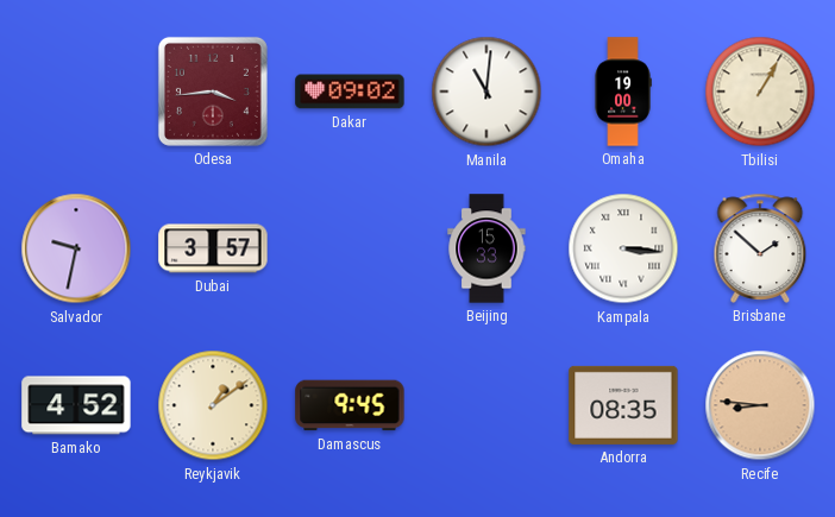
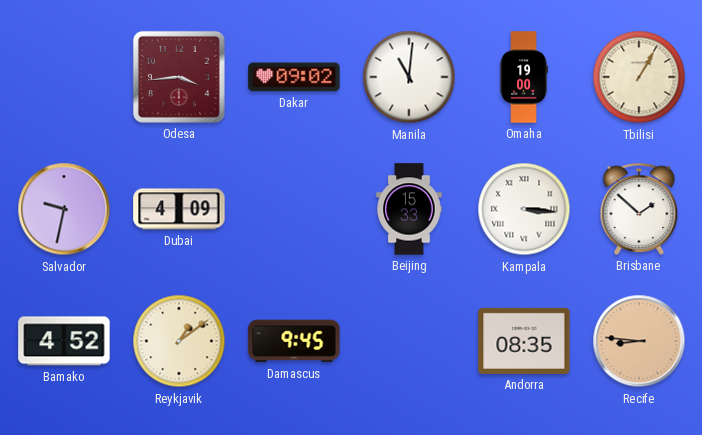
Dubai: 3:57 -> 4:09 (179, 209)
